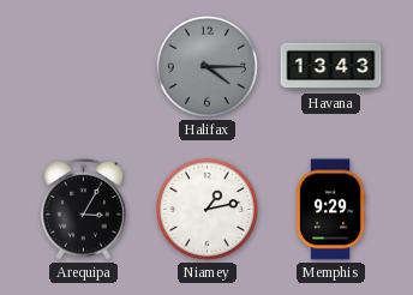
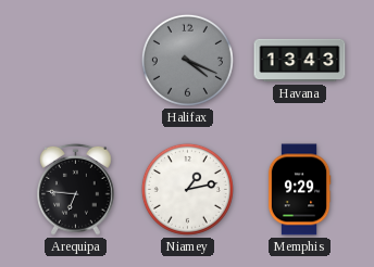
Halifax: 4:15 -> 4:19 (187, 60)
Arequipa: 3:05 -> 6:46 (76, 189)
